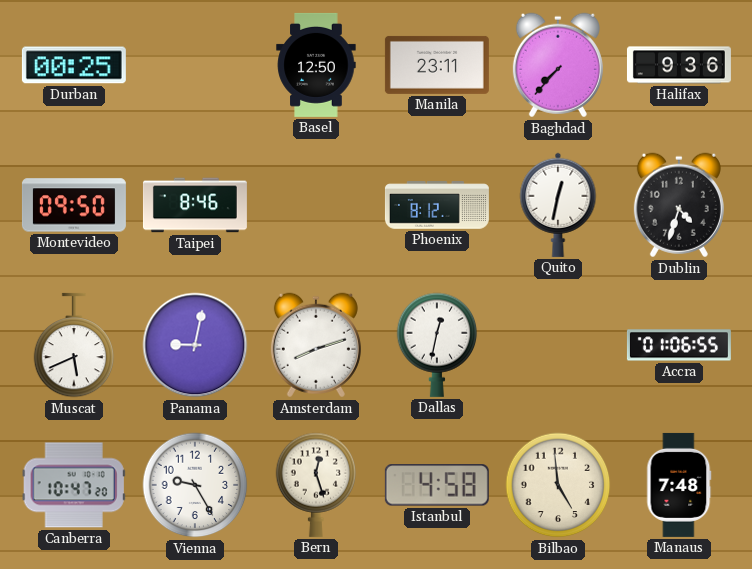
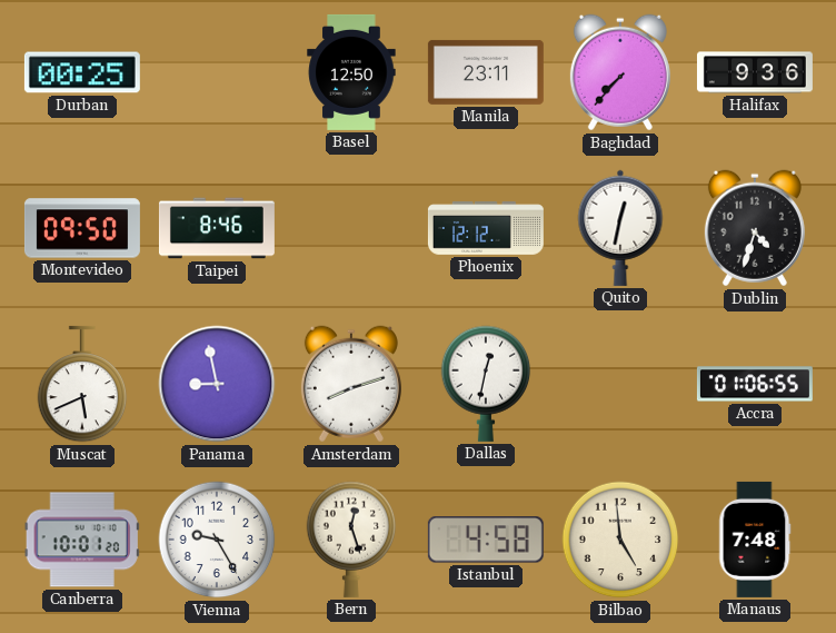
Phoenix: 8:12 -> 12:12 (486, 228)
Panama: 9:02 -> 8:58 (217, 384)
Canberra: 10:47 -> 10:01 (82, 540)
